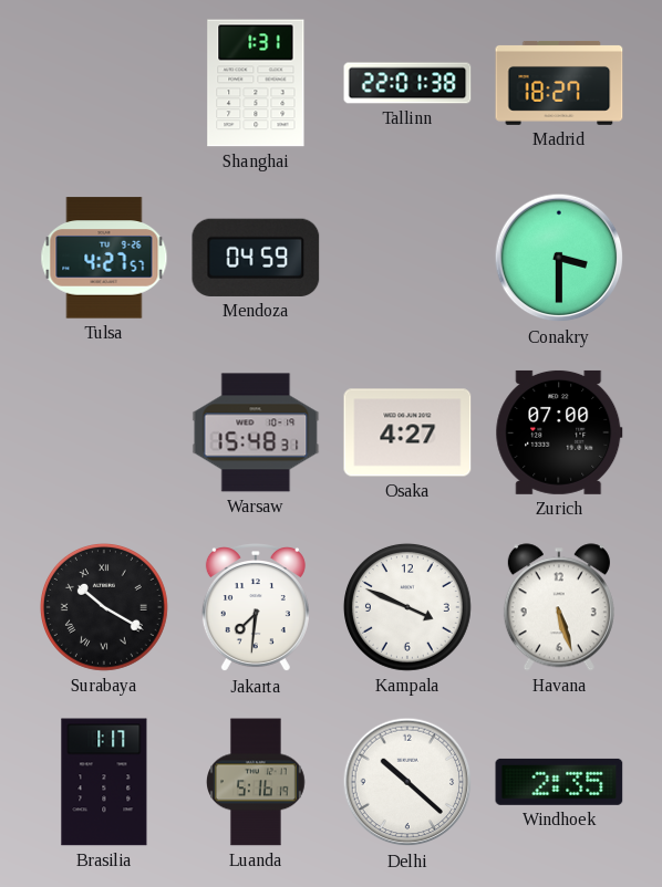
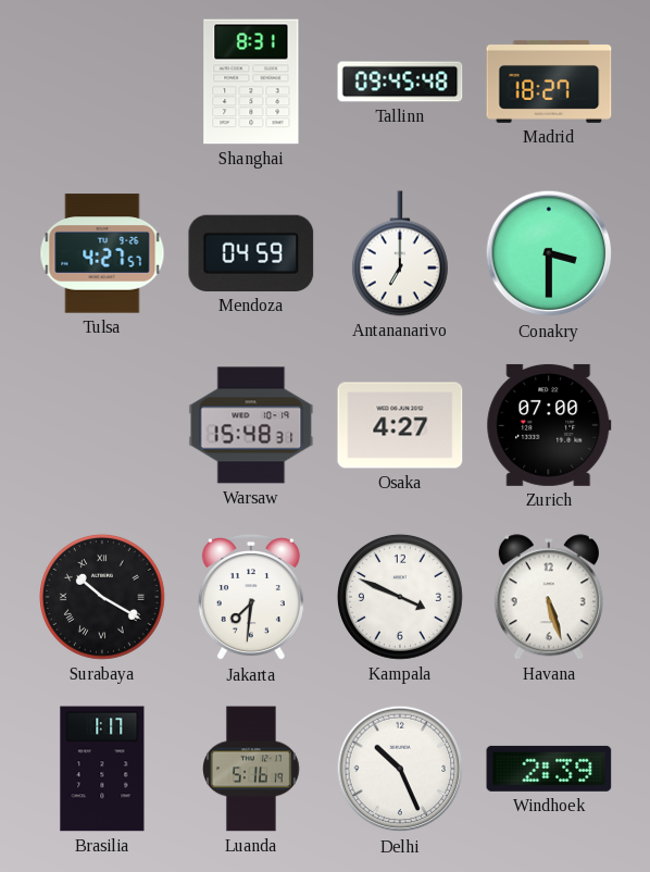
Shanghai: 1:31 -> 8:31 (251, 82)
Tallinn: 22:01 -> 09:45 (400, 82)
Antananarivo: none -> 7:00 (400, 253)
Delhi: 10:22 -> 10:26 (400, 769)
Windhoek: 2:35 -> 2:39 (549, 769)
